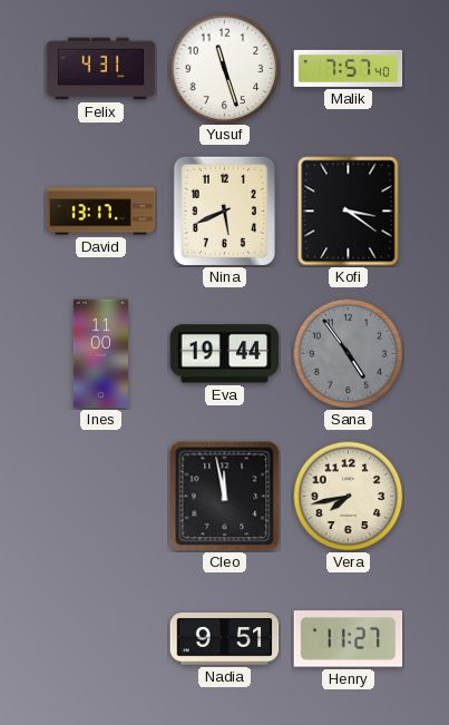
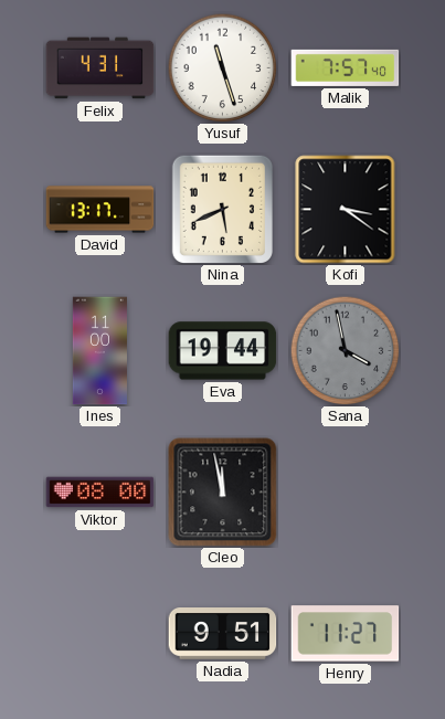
Sana: 4:54 -> 3:58 (346, 351)
Viktor: none -> 08:00 (100, 493)
Vera: 7:43 -> none (349, 497)
